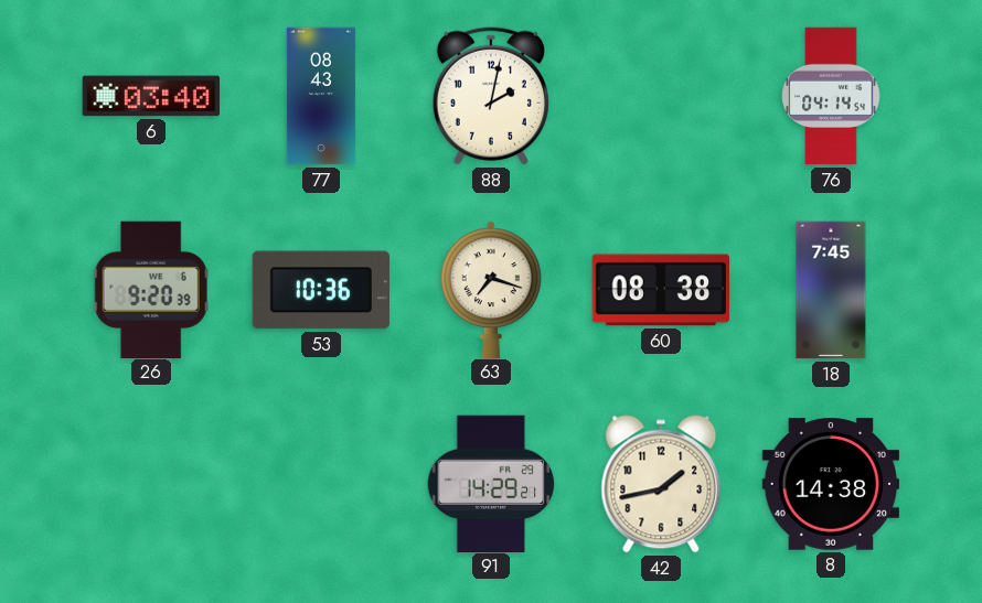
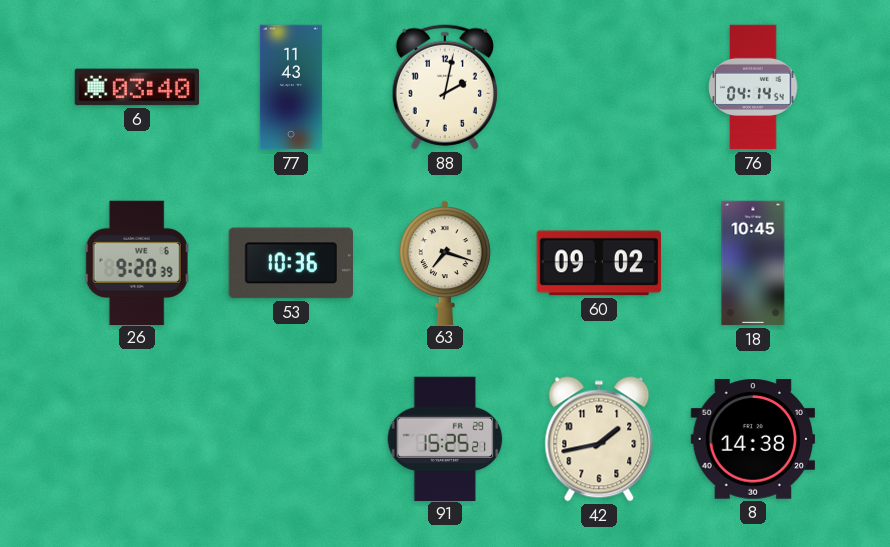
77: 08:43 -> 11:43 (291, 87)
60: 08:38 -> 09:02 (599, 263)
18: 7:45 -> 10:45 (753, 263)
91: 14:29 -> 15:25 (445, 438)
